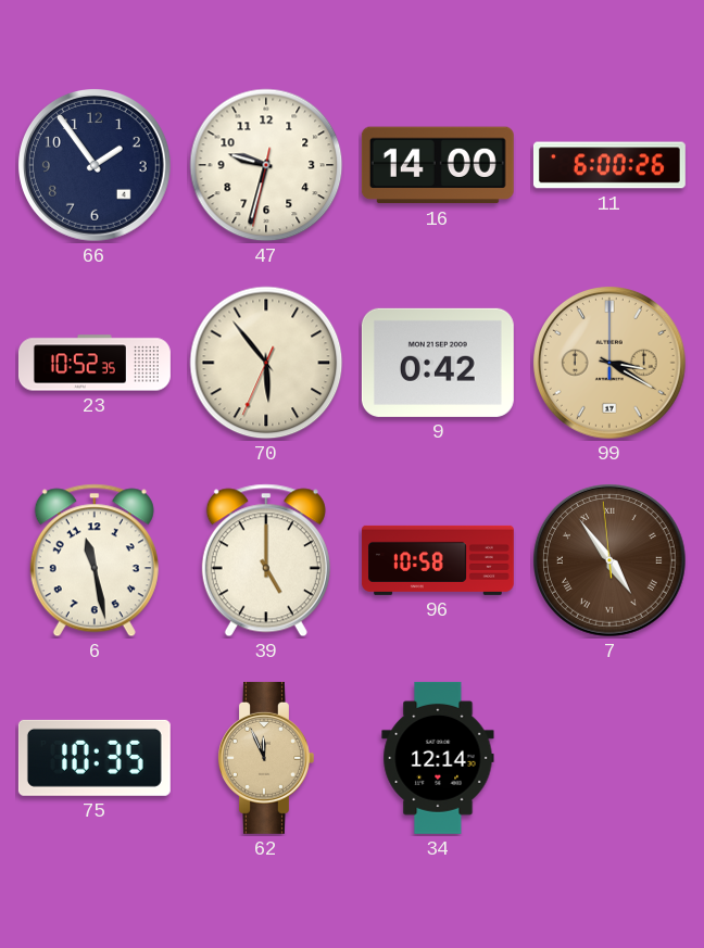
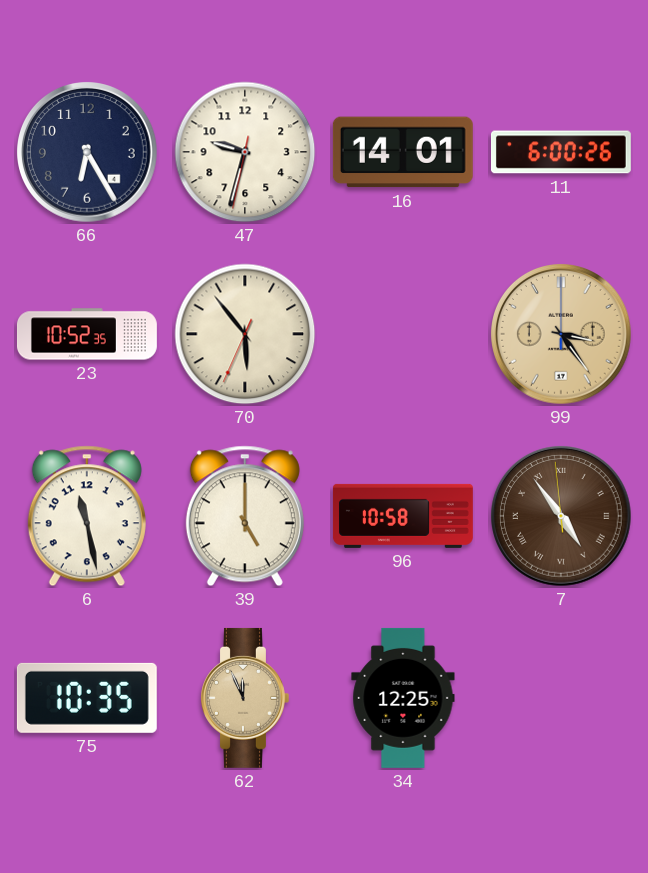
66: 1:54 -> 6:25 (88, 153)
16: 14:00 -> 14:01 (403, 152)
9: 0:42 -> none (438, 363)
99: 3:20 -> 3:24 (562, 335)
34: 12:14 -> 12:25 (403, 698)
